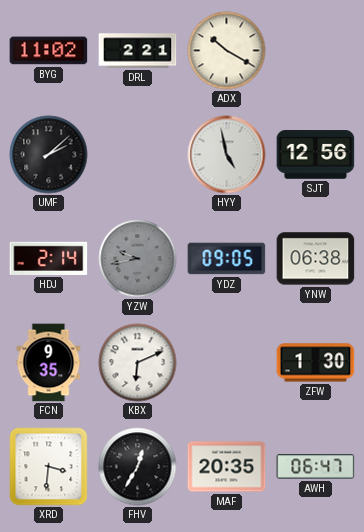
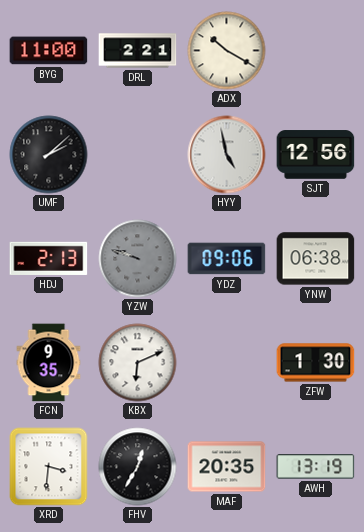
BYG: 11:02 -> 11:00 (49, 51)
HDJ: 2:14 -> 2:13 (49, 258)
YZW: 9:43 -> 9:48 (138, 259)
YDZ: 09:05 -> 09:06 (227, 259)
AWH: 06:47 -> 13:19 (316, 467)
